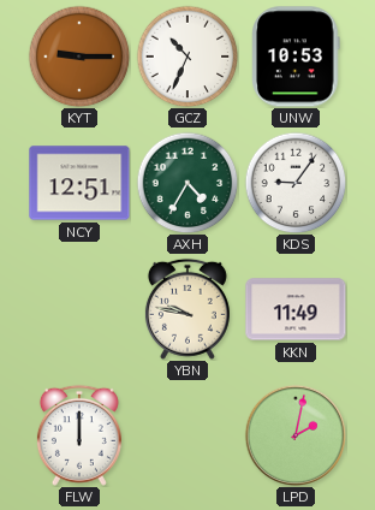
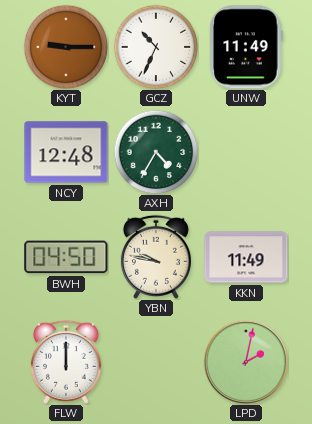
UNW: 10:53 -> 11:49 (246, 47)
NCY: 12:51 -> 12:48 (66, 152)
KDS: 9:06 -> none (296, 183)
BWH: none -> 04:50 (66, 257)
